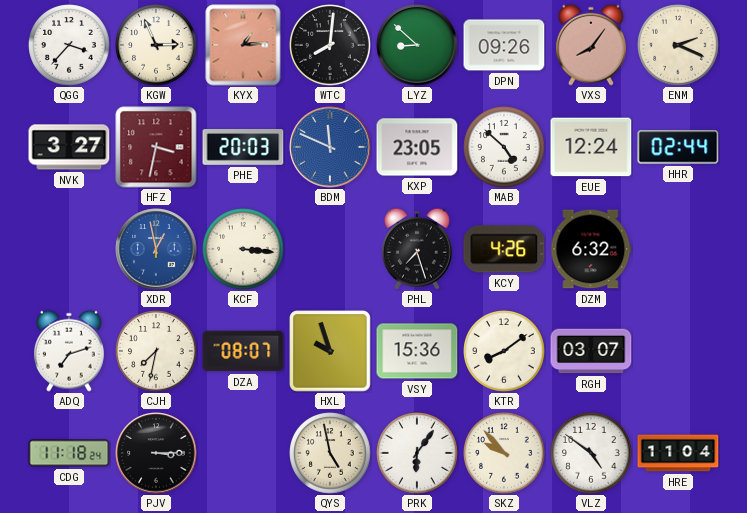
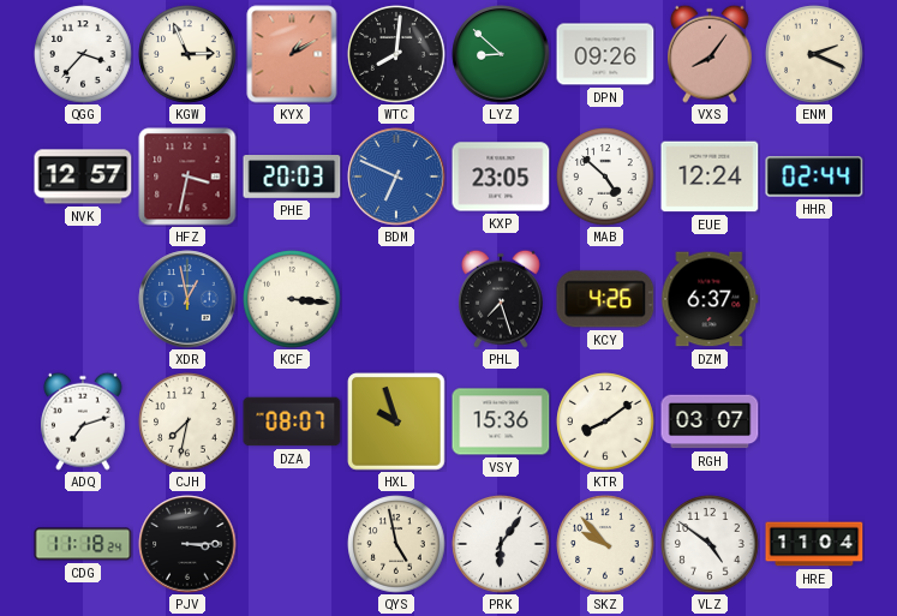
KYX: 1:14 -> 1:10 (292, 54)
NVK: 3:27 -> 12:57 (83, 177)
BDM: 11:49 -> 6:49 (396, 177)
DZM: 6:32 -> 6:37 (710, 299)
